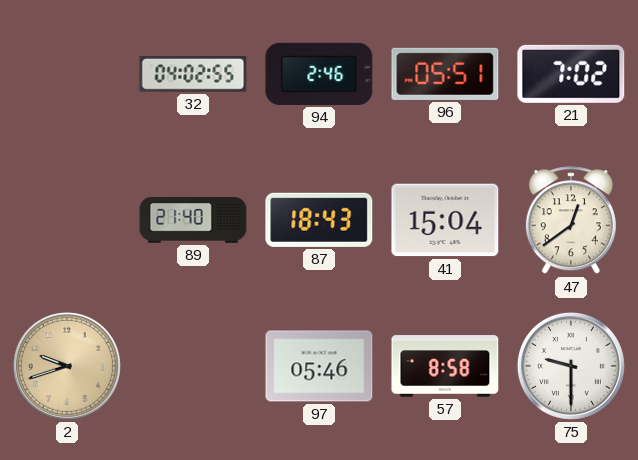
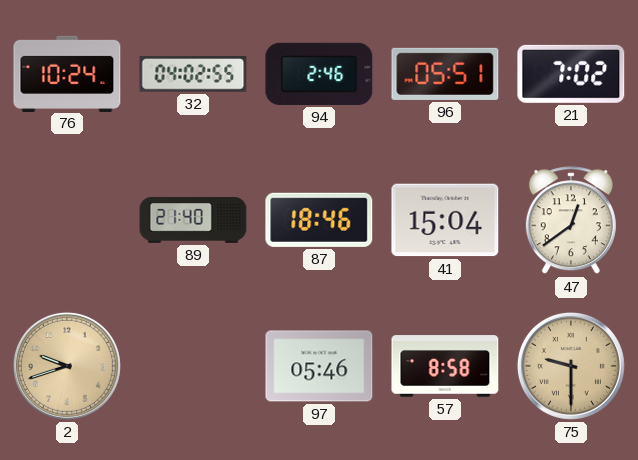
76: none -> 10:24 (67, 73)
87: 18:43 -> 18:46 (319, 220)
75 dial: white -> champagne (571, 366)
